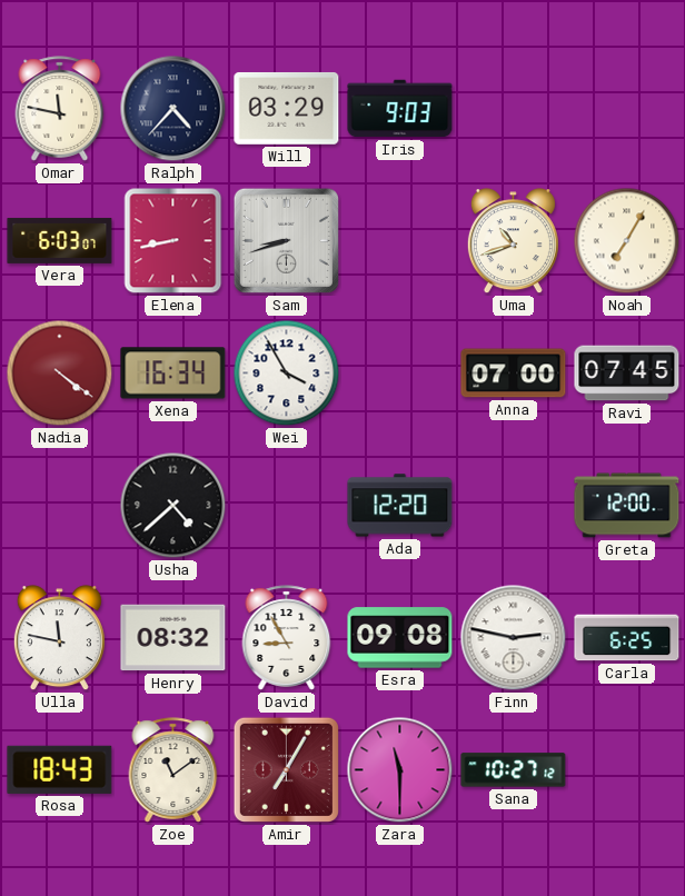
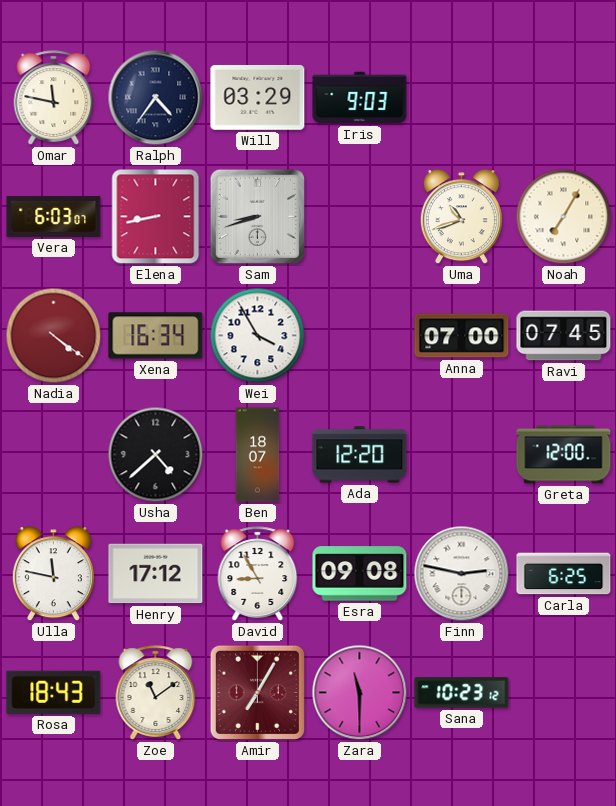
Ralph: 4:37 -> 4:36 (156, 98)
Ben: none -> 18:07 (258, 455)
Henry: 08:32 -> 17:12 (156, 574)
Sana: 10:27 -> 10:23 (462, 693)
